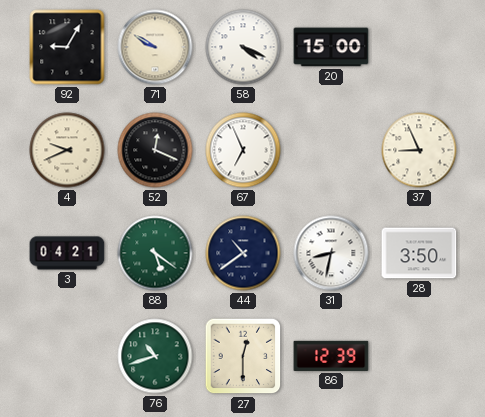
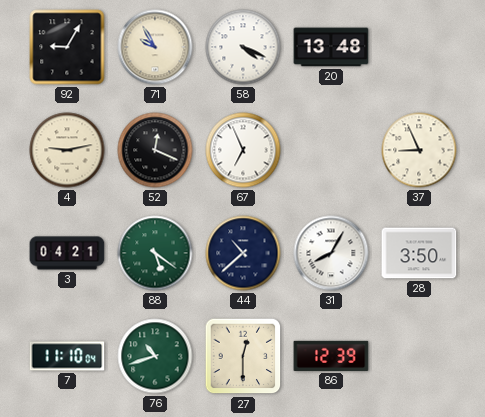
71: 9:50 -> 9:55 (155, 47)
20: 15:00 -> 13:48 (331, 47)
4: 9:41 -> 9:13 (67, 150)
44: 10:39 -> 10:38 (243, 253)
31: 8:32 -> 8:05 (331, 253)
7: none -> 11:10 (67, 356)
